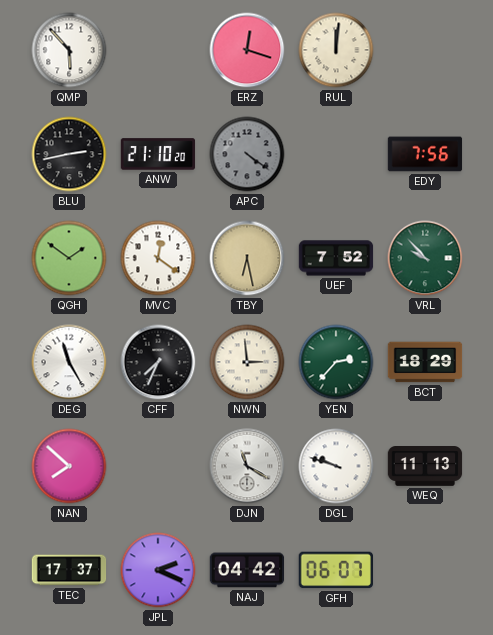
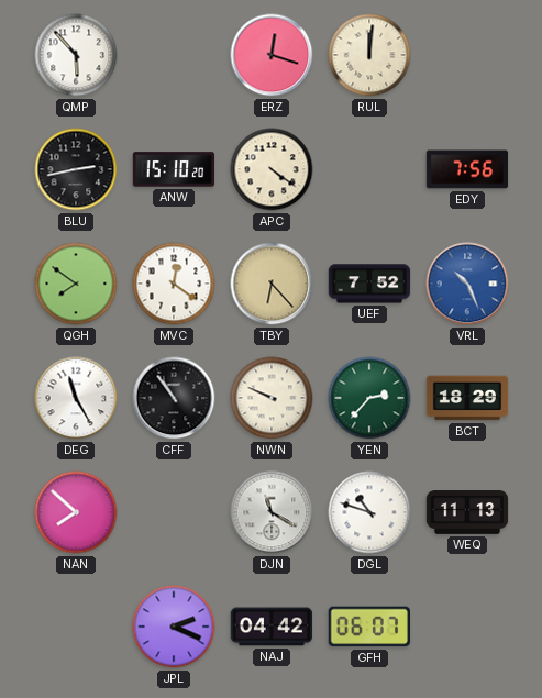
ANW: 21:10 -> 15:10 (174, 169)
APC dial: grey -> cream (272, 169)
QGH: 1:51 -> 7:51 (76, 284)
TBY: 6:28 -> 6:23 (272, 284)
VRL: 9:53 -> 10:26 (467, 284)
VRL dial: green -> blue (467, 284)
CFF: 7:34 -> 10:54 (174, 398)
NWN: 2:59 -> 9:49 (272, 398)
DGL: 9:48 -> 10:48 (369, 512)
TEC: 17:37 -> none (69, 570)
